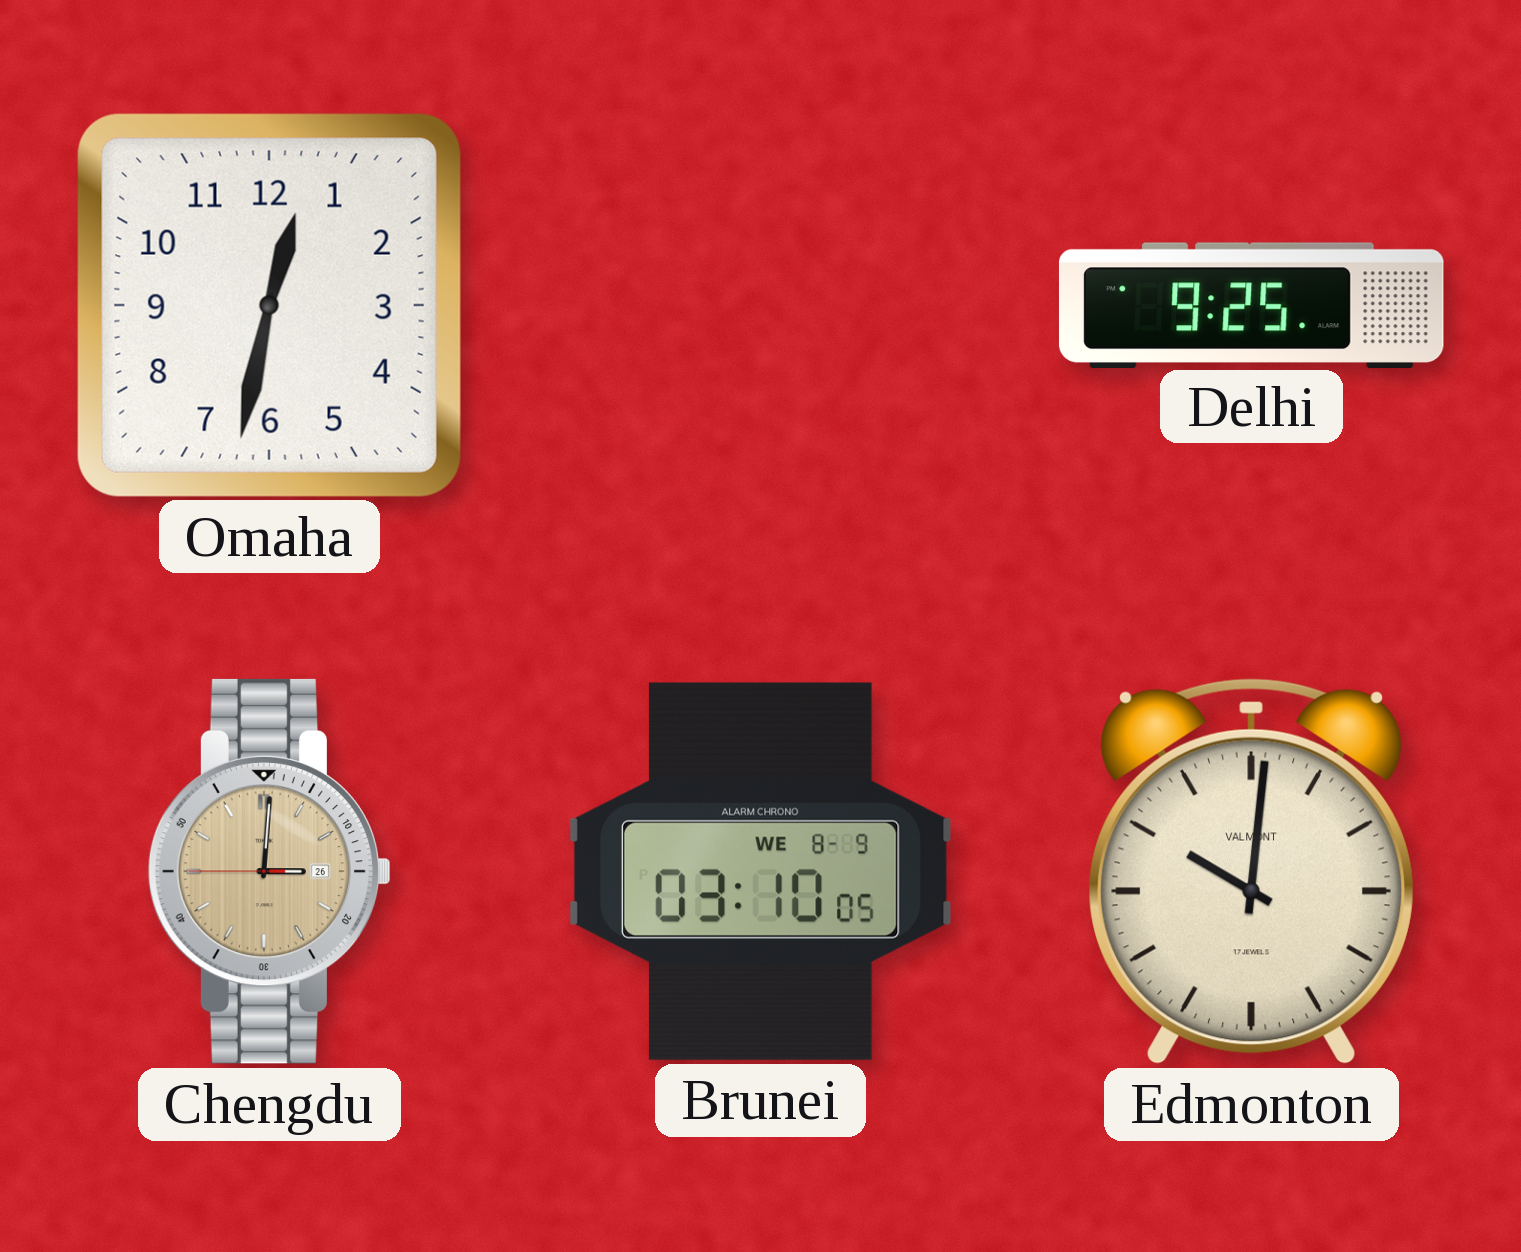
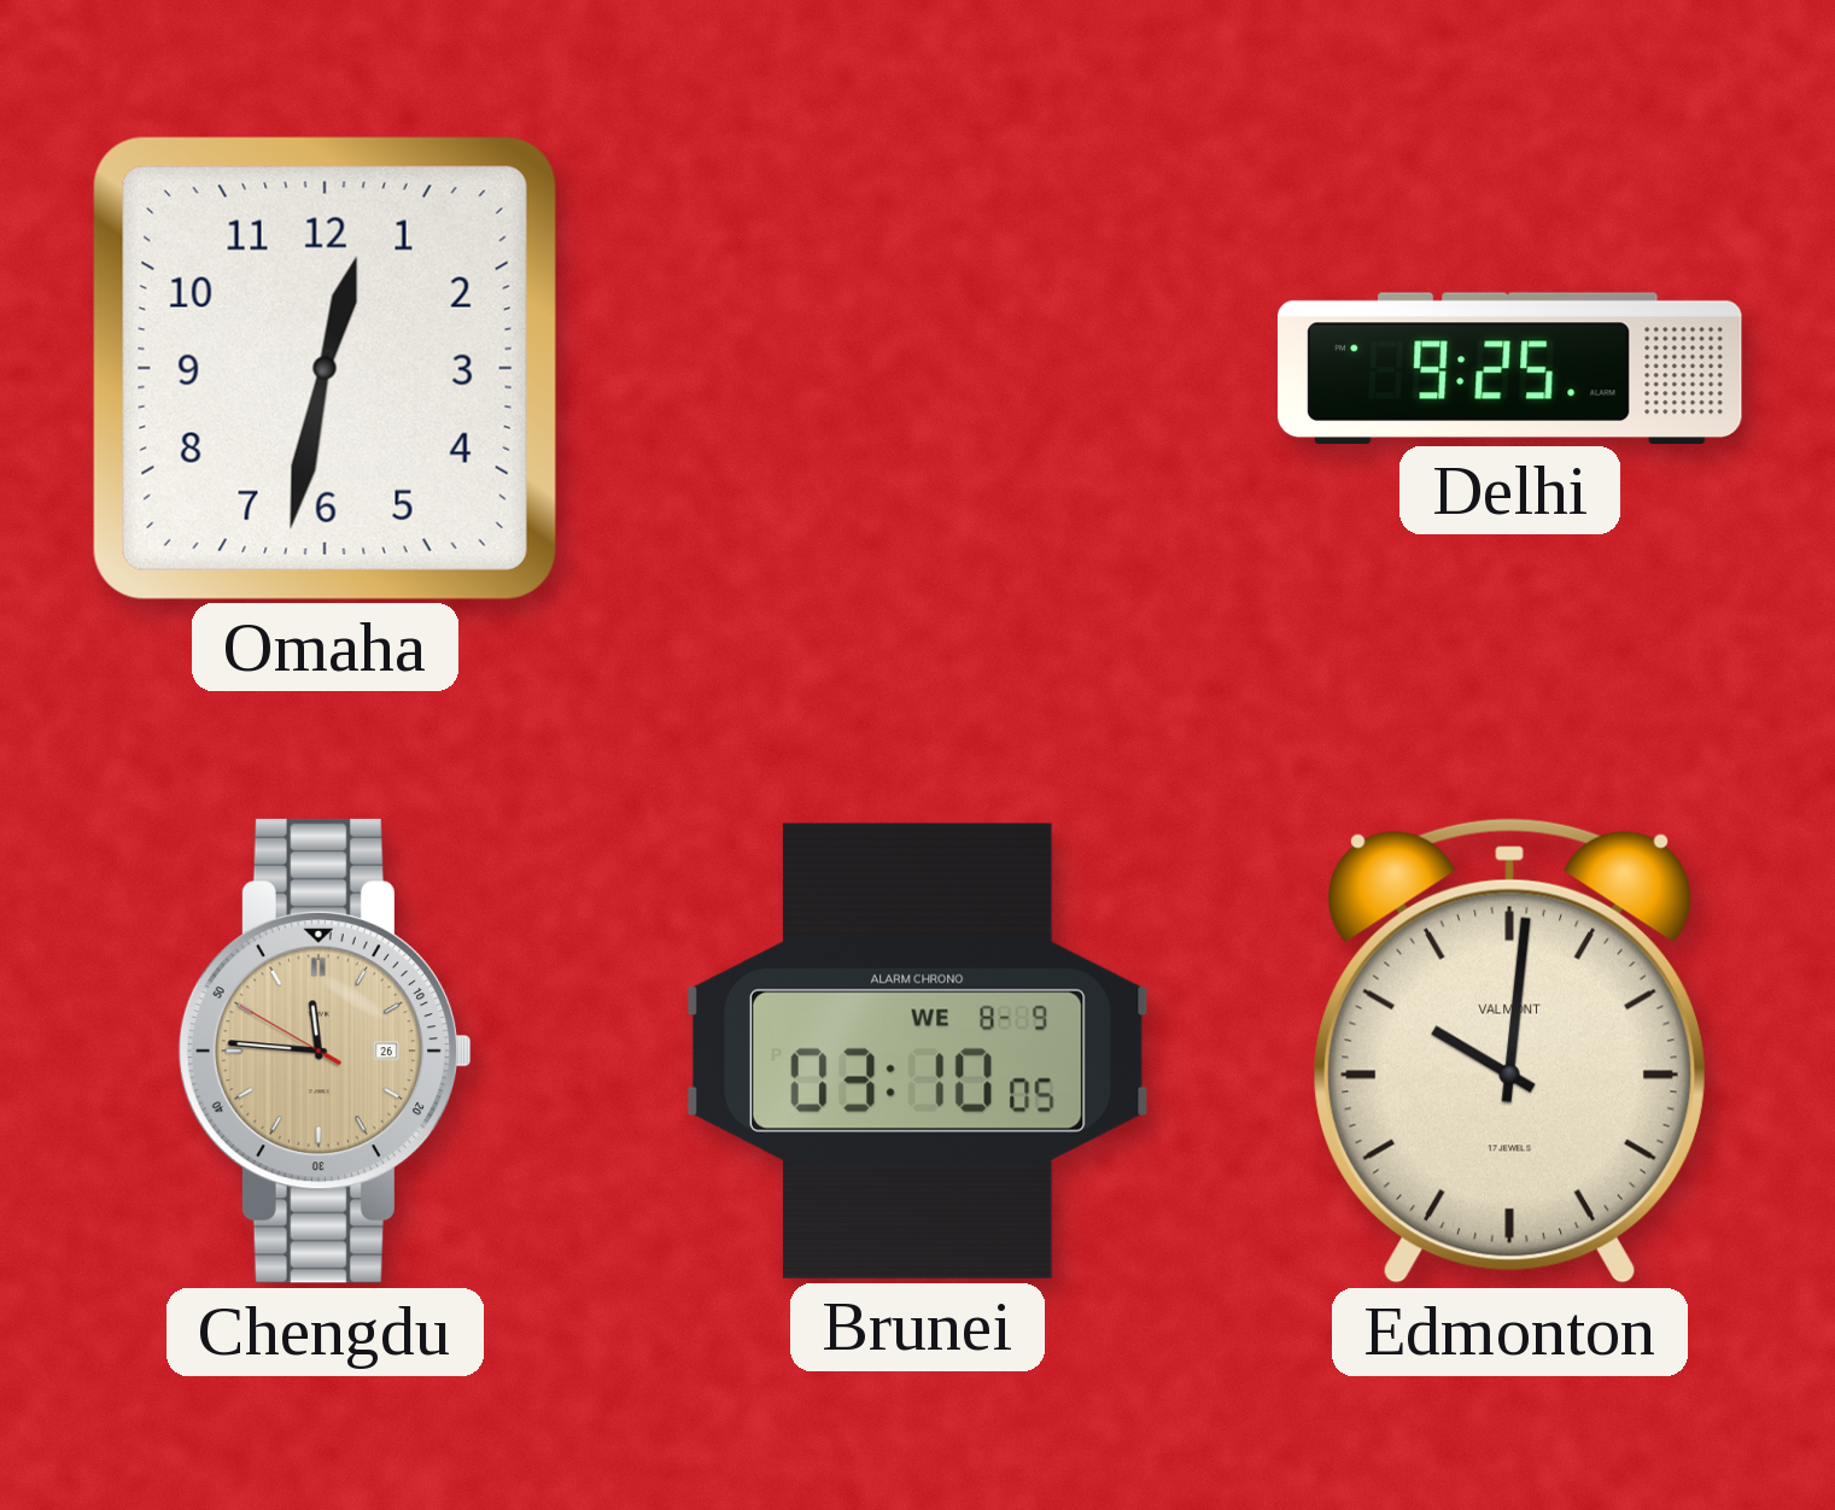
Chengdu: 3:00 -> 11:45 (325, 1050)
